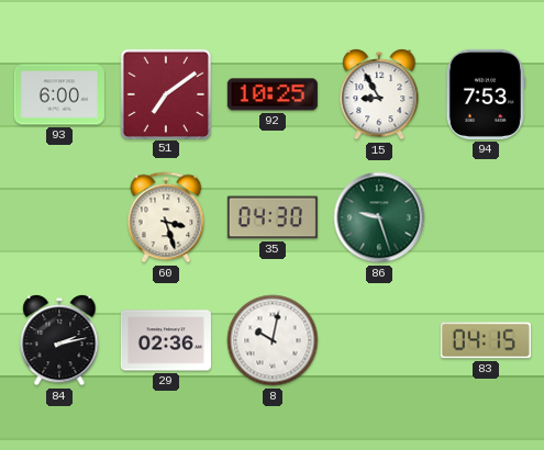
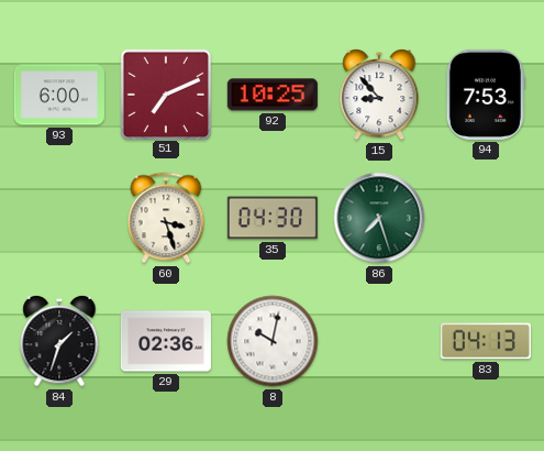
51: 7:09 -> 7:11 (165, 94)
15: 8:55 -> 8:53 (379, 95)
86: 9:27 -> 7:27 (379, 218)
84: 2:13 -> 1:33 (59, 341)
83: 04:15 -> 04:13 (486, 341)
